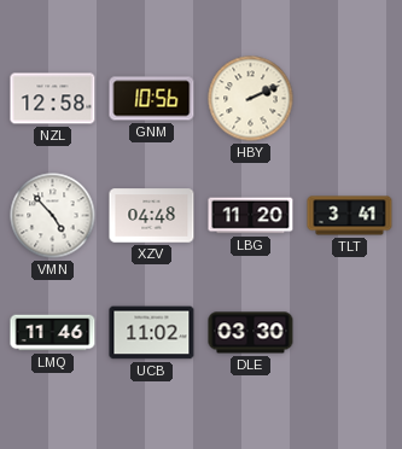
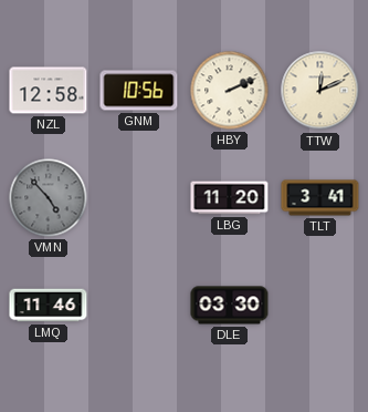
TTW: none -> 12:11 (320, 91)
VMN dial: white -> grey (49, 198)
XZV: 04:48 -> none (152, 216)
UCB: 11:02 -> none (152, 333)
